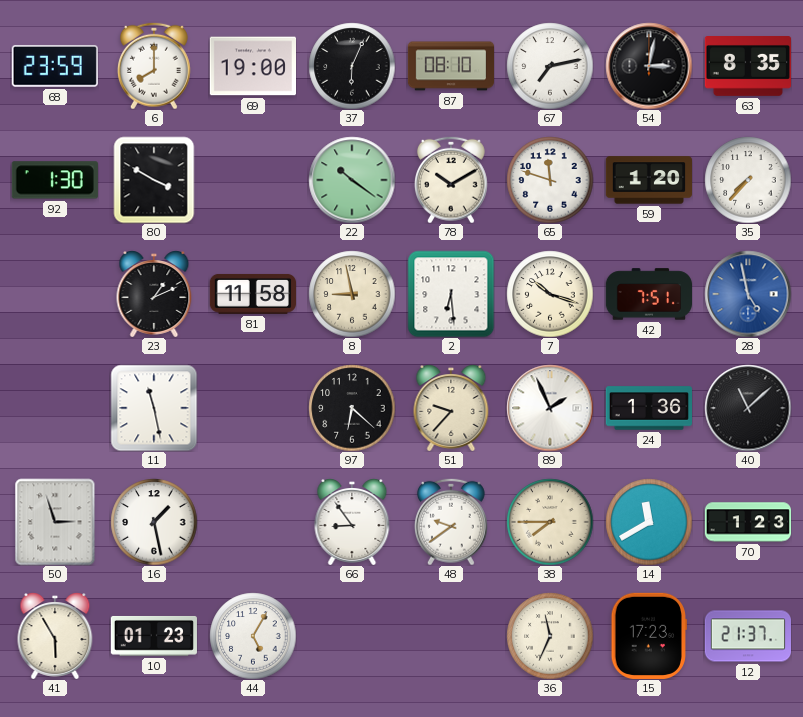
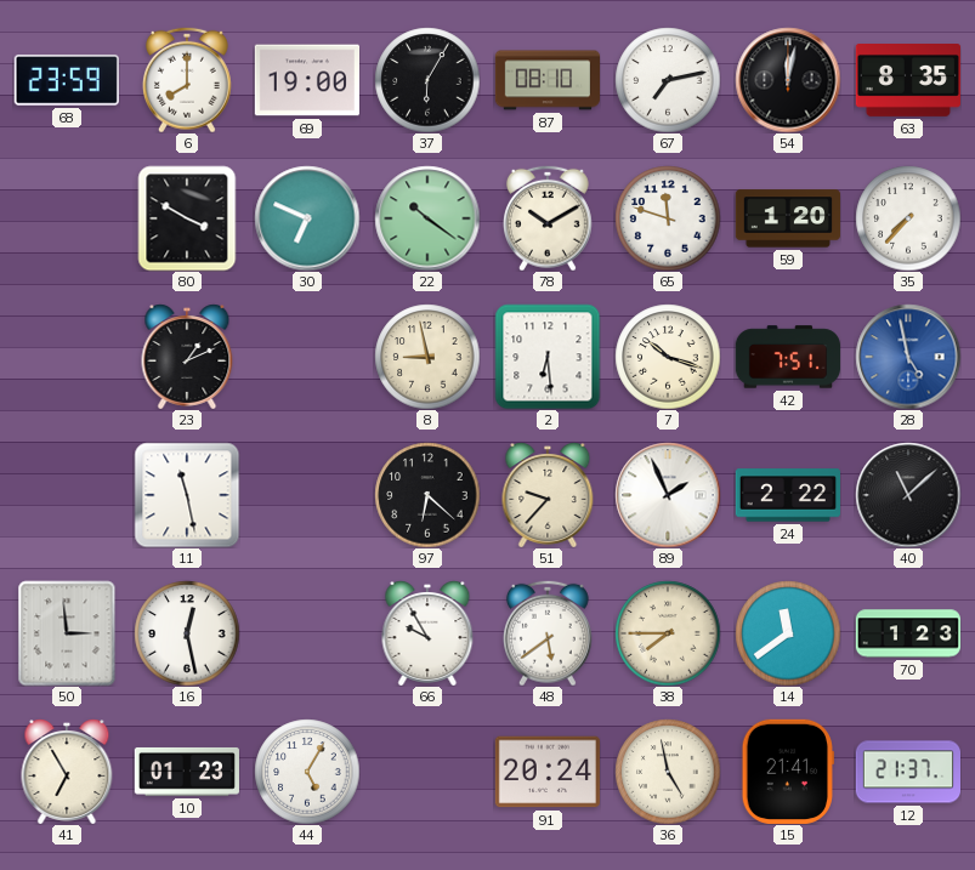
37: 6:04 -> 6:05 (427, 80)
54: 3:02 -> 12:02 (788, 80)
92: 1:30 -> none (55, 180)
30: none -> 6:49 (307, 218)
81: 11:58 -> none (252, 294)
24: 1:36 -> 2:22 (787, 495)
50: 2:57 -> 2:59 (67, 633)
16: 1:28 -> 12:28 (187, 633)
66: 8:54 -> 9:55 (427, 633)
48: 9:39 -> 5:39 (548, 633)
14: 11:40 -> 11:39 (788, 633)
41: 5:55 -> 6:55 (67, 772)
91: none -> 20:24 (546, 772)
36: 11:34 -> 4:58 (668, 772)
15: 17:23 -> 21:41 (788, 772)
